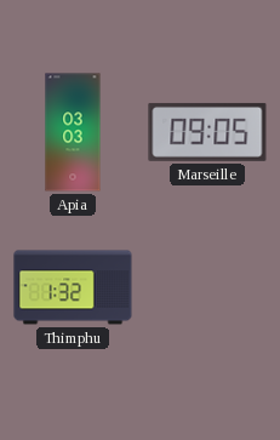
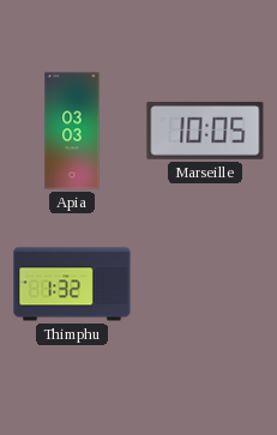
Marseille: 09:05 -> 10:05 (205, 131)
